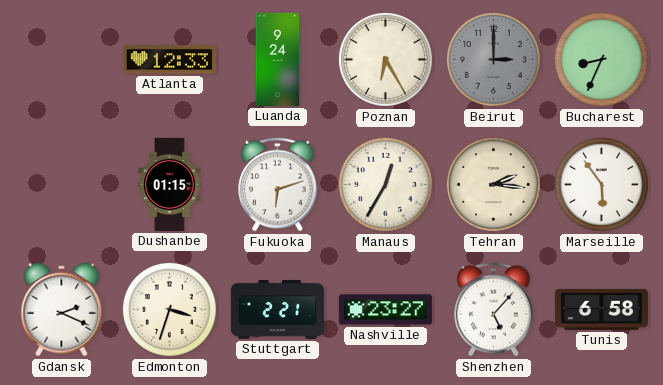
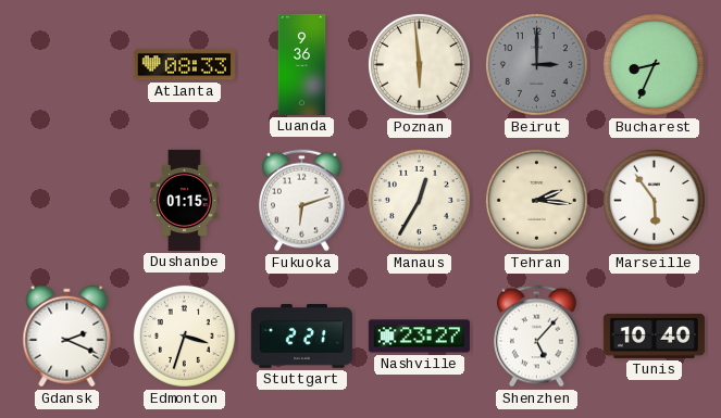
Atlanta: 12:33 -> 08:33 (184, 65)
Luanda: 9:24 -> 9:36 (302, 64)
Poznan: 6:25 -> 5:59 (419, 64)
Tunis: 6:58 -> 10:40 (654, 335)
